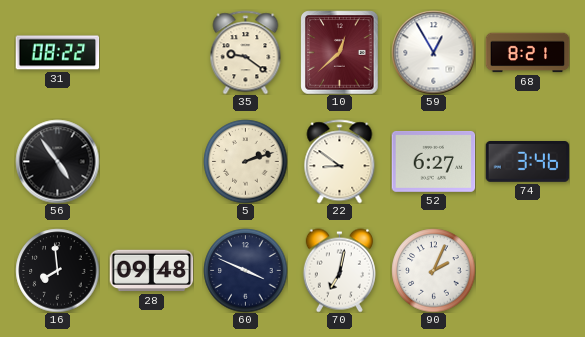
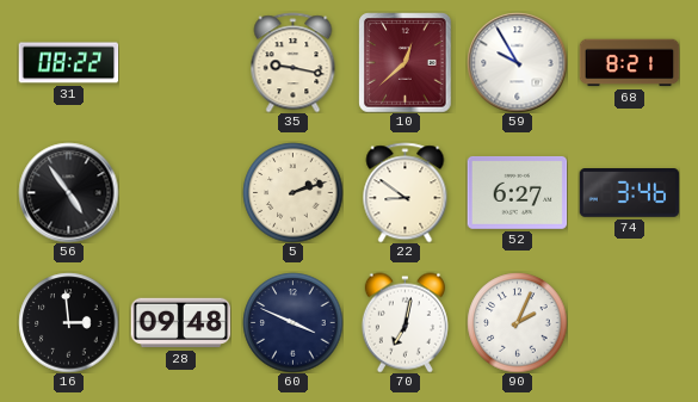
35: 9:21 -> 9:17 (294, 62)
59: 12:55 -> 9:55 (517, 62)
16: 7:59 -> 2:59 (68, 322)
